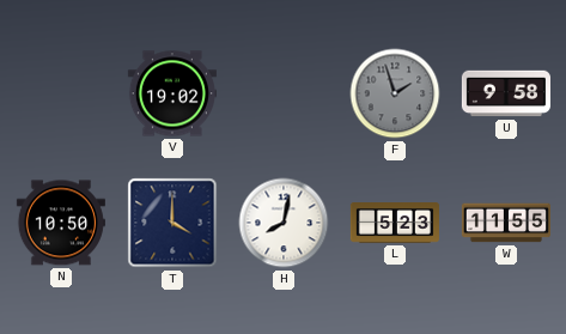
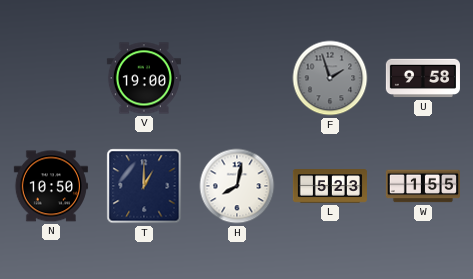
V: 19:02 -> 19:00 (144, 78)
T: 4:00 -> 1:00 (144, 186)
W: 11:55 -> 1:55 (422, 186)
